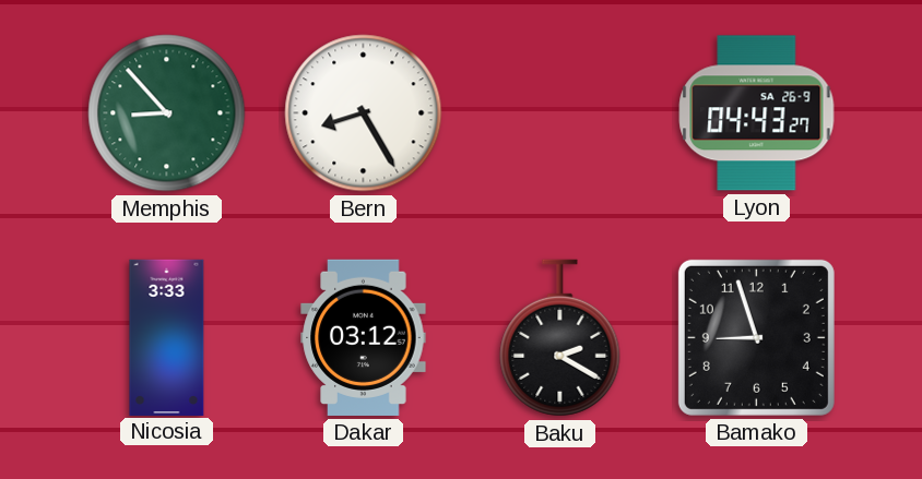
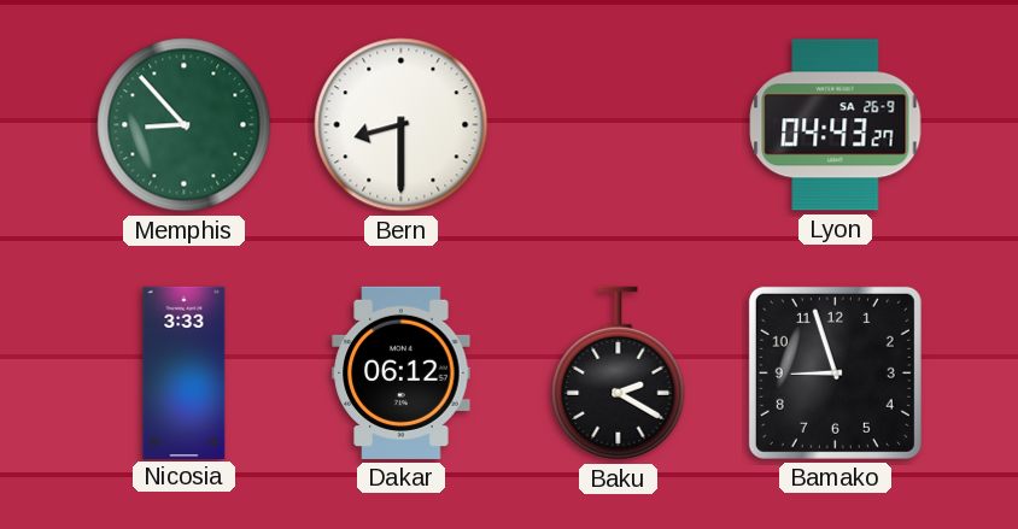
Bern: 8:25 -> 8:30 (402, 125)
Dakar: 03:12 -> 06:12 (402, 372)
